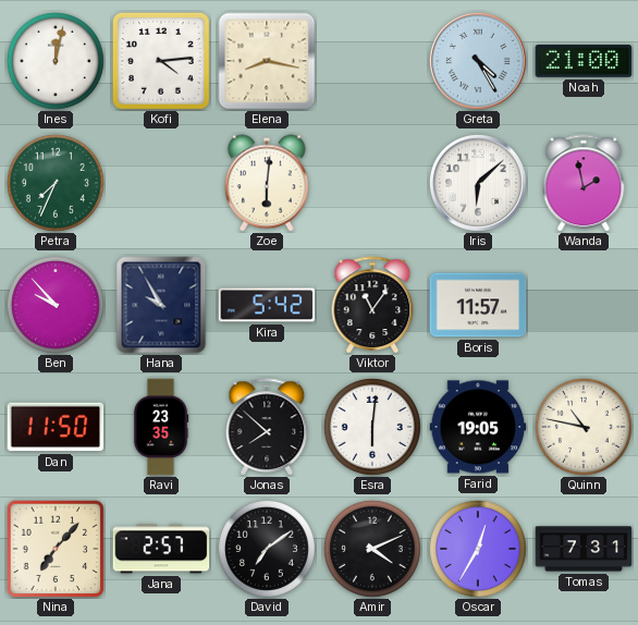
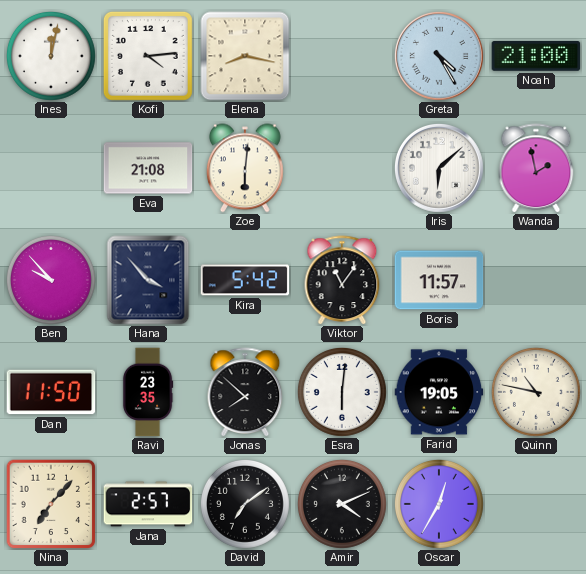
Petra: 7:34 -> none (56, 183)
Eva: none -> 21:08 (148, 168)
Hana: 9:55 -> 3:53 (148, 280)
Tomas: 7:31 -> none (584, 549)
